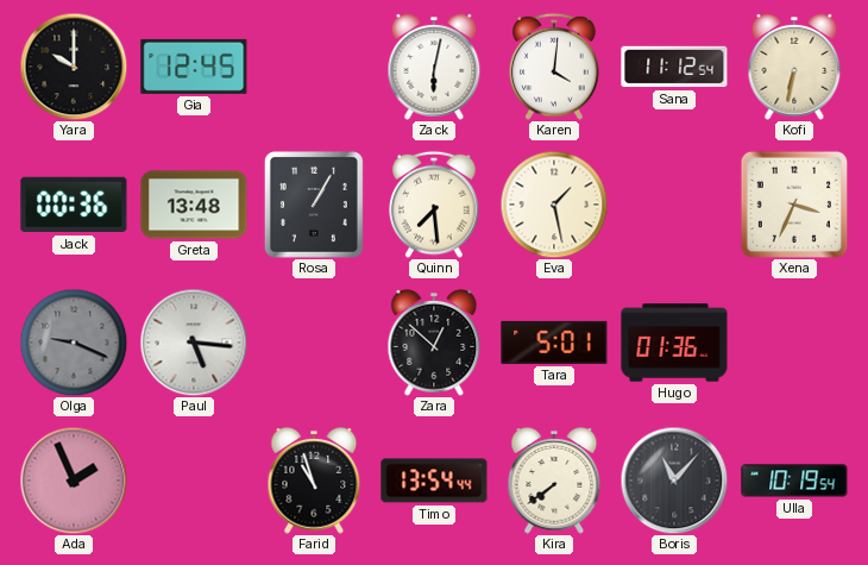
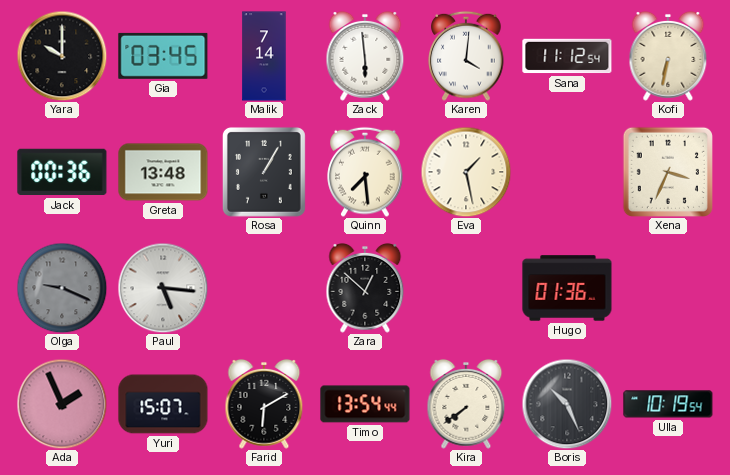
Gia: 12:45 -> 03:45 (163, 56)
Malik: none -> 7:14 (264, 56)
Zack: 6:02 -> 5:59 (365, 56)
Tara: 5:01 -> none (554, 343)
Yuri: none -> 15:07 (163, 404)
Farid: 10:57 -> 6:10 (264, 404)
Boris: 11:07 -> 10:26 (567, 404)
